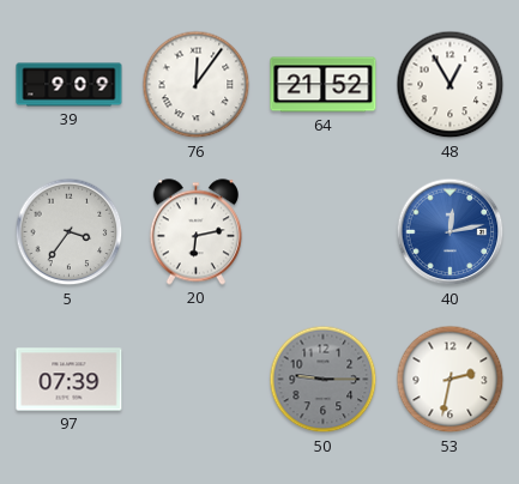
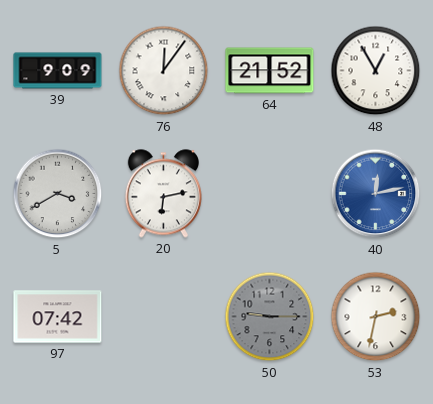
5: 3:36 -> 3:40 (58, 194)
97: 07:39 -> 07:42 (58, 317)
